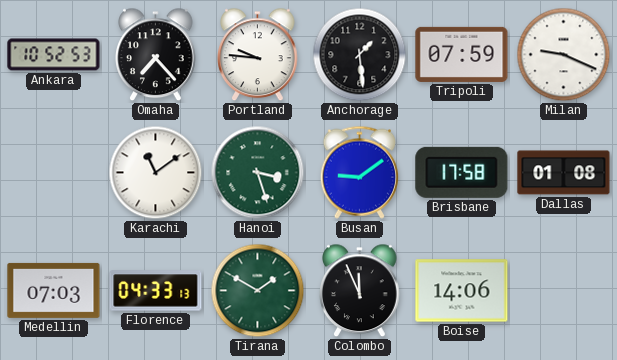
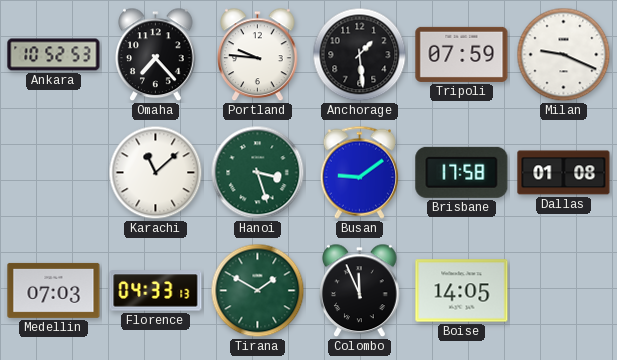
Karachi: 11:09 -> 11:08 (156, 173)
Boise: 14:06 -> 14:05 (462, 291)
